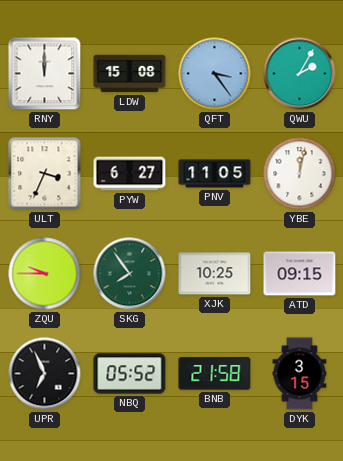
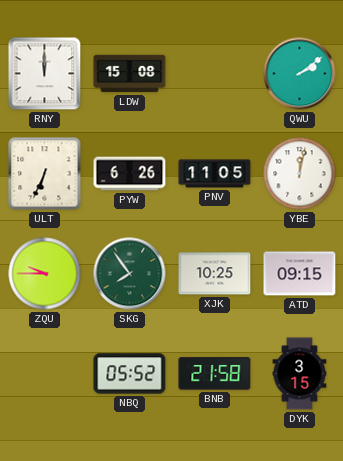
QFT: 3:24 -> none (215, 74)
QWU: 2:05 -> 2:09 (300, 74)
ULT: 3:34 -> 6:34 (45, 174)
PYW: 6:27 -> 6:26 (130, 174)
UPR: 6:56 -> none (45, 374)
